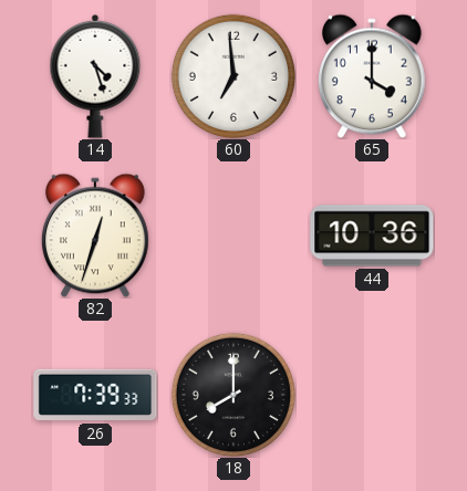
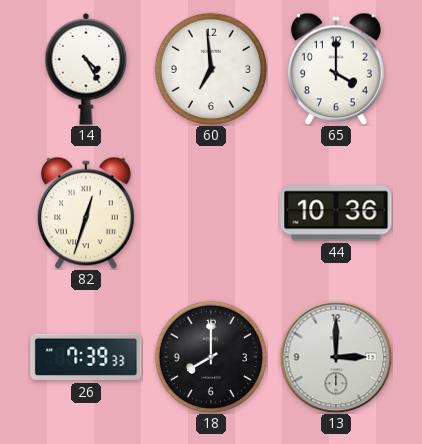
14: 4:27 -> 4:25 (86, 69)
13: none -> 3:00 (336, 357)
